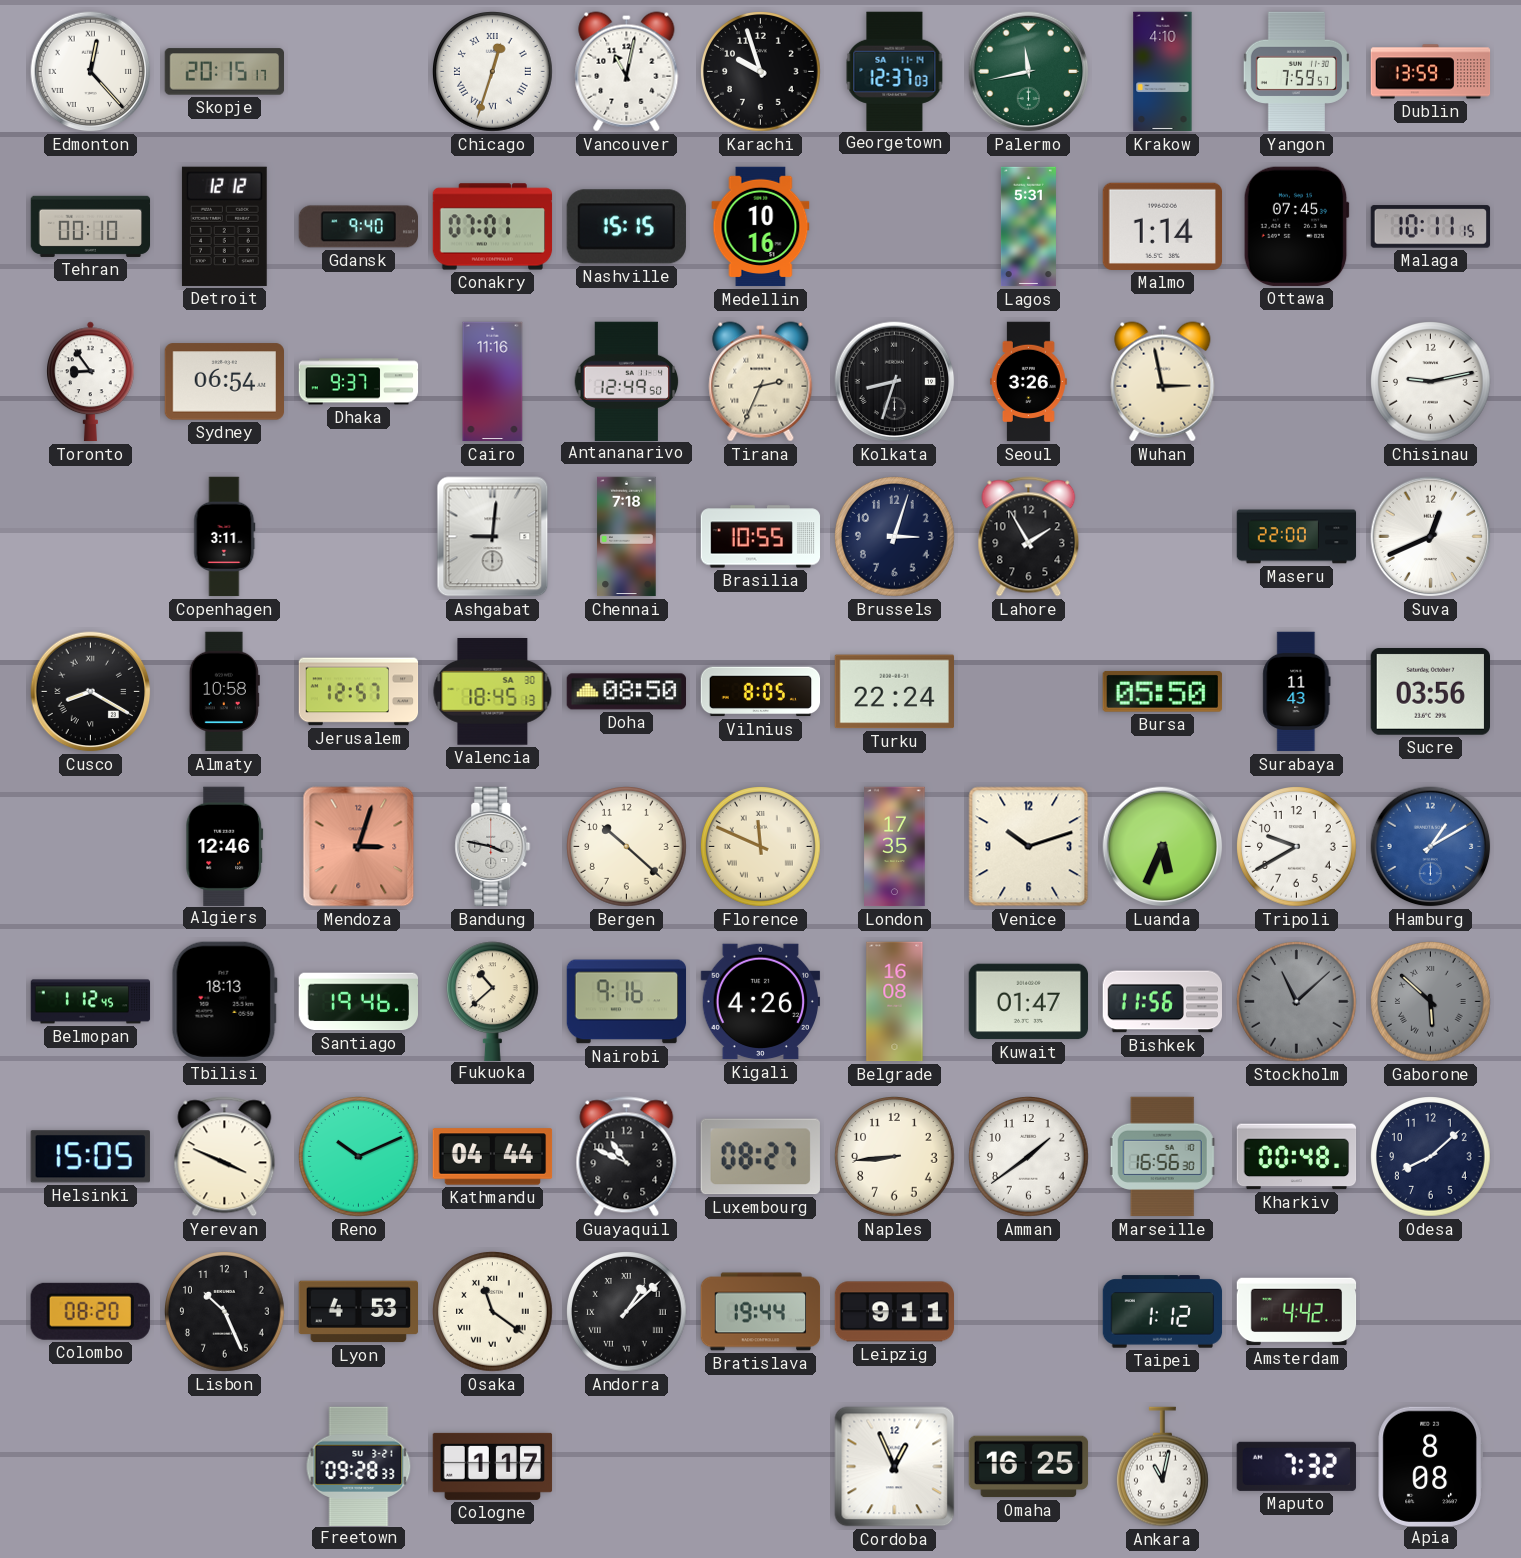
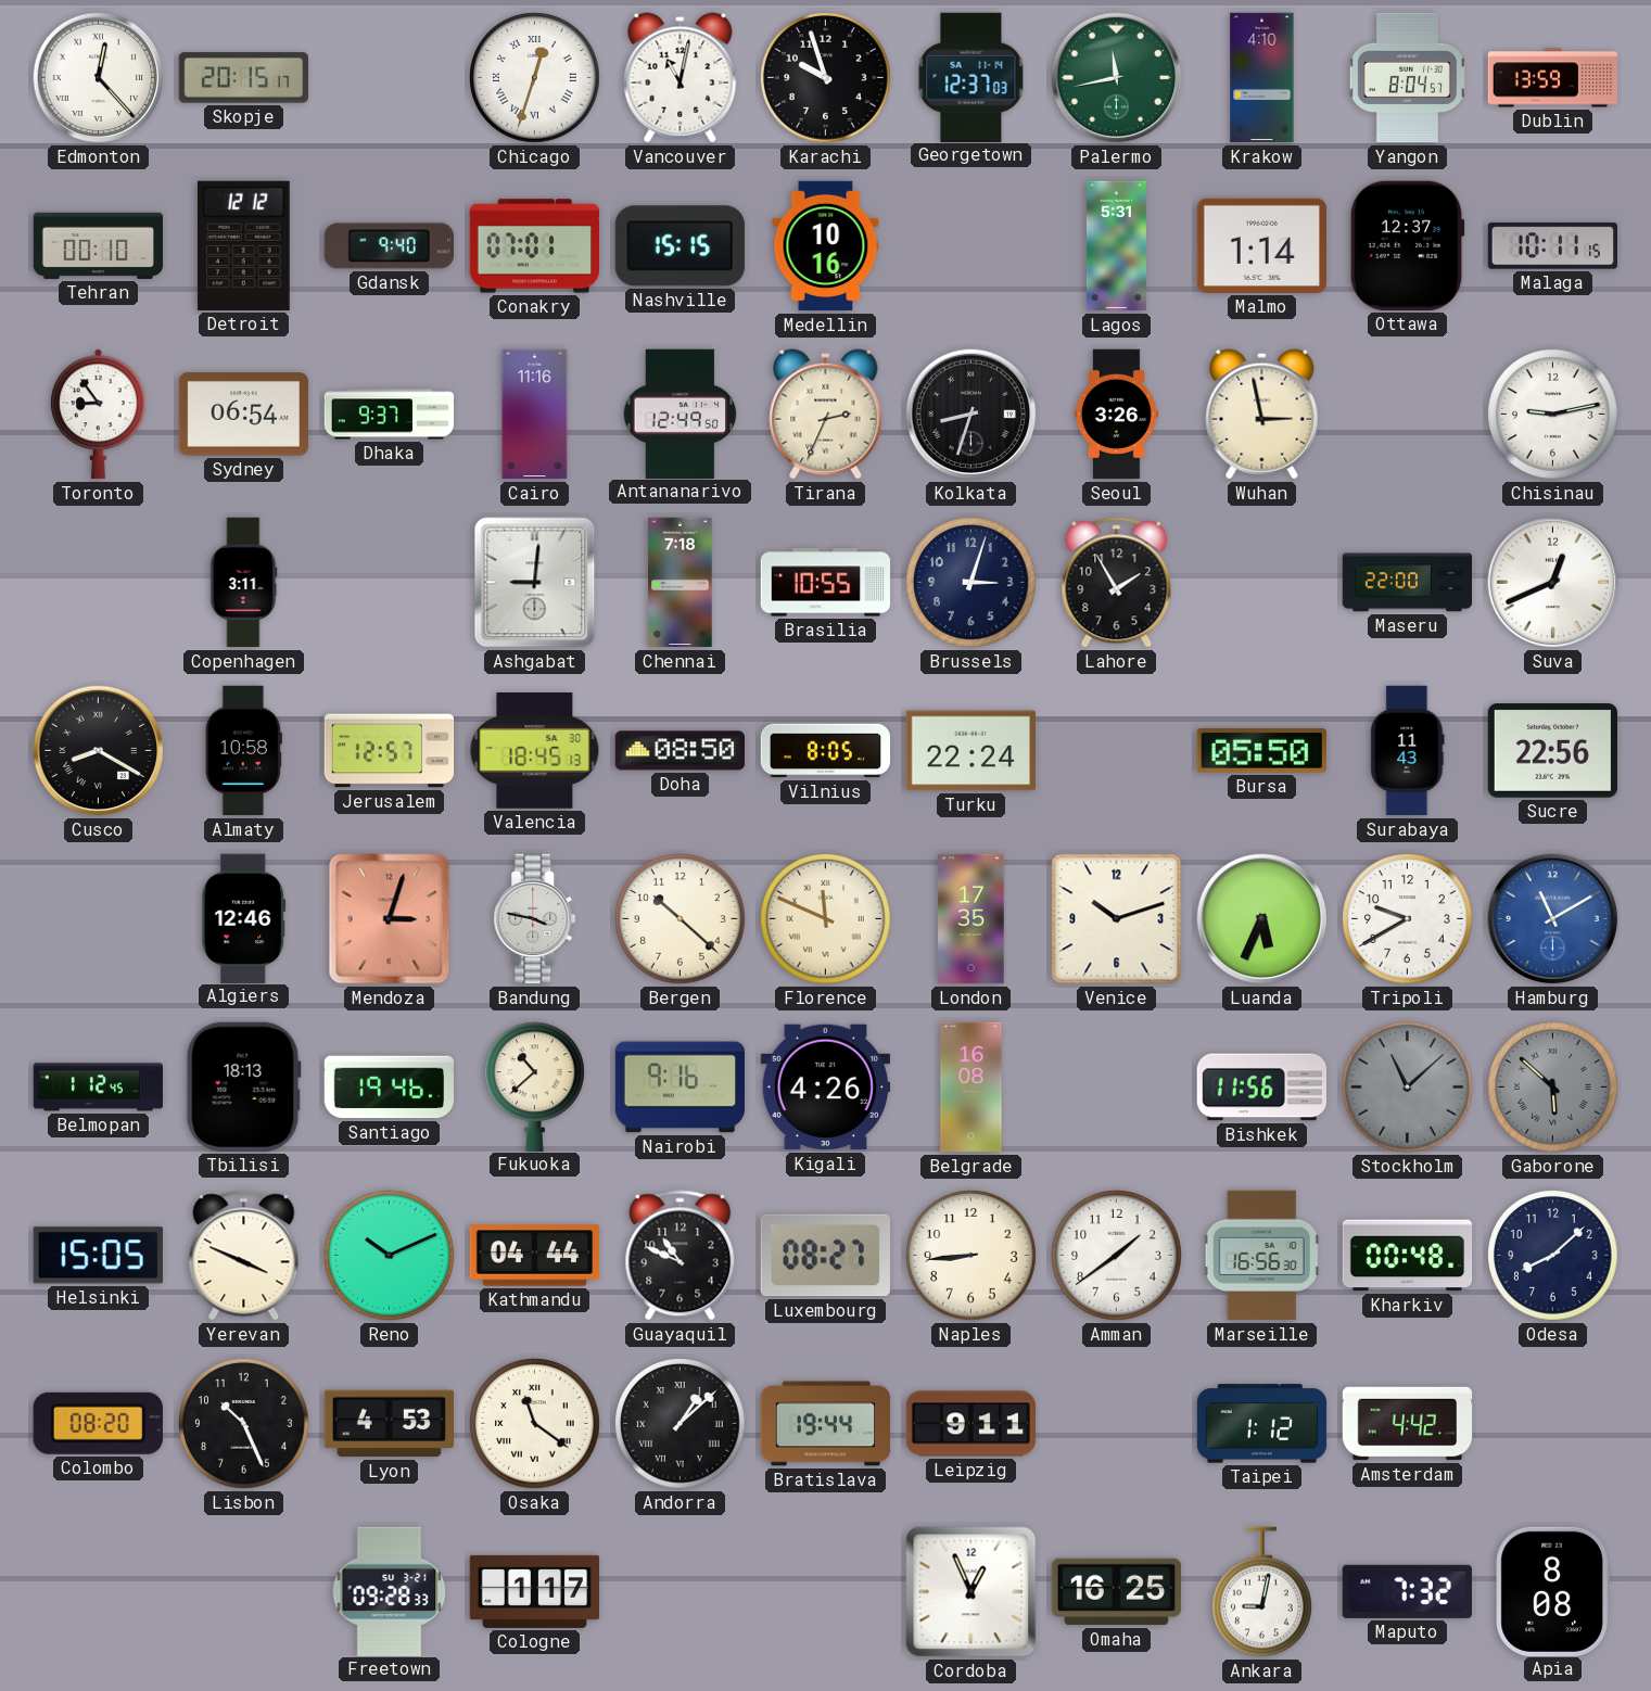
Yangon: 7:59 -> 8:04 (1407, 78)
Ottawa: 07:45 -> 12:37 (1407, 245)
Sucre: 03:56 -> 22:56 (1552, 751)
Hamburg: 1:10 -> 11:10 (1553, 919)
Kuwait: 01:47 -> none (1029, 1002)
Ankara: 11:02 -> 9:02 (1262, 1592)
